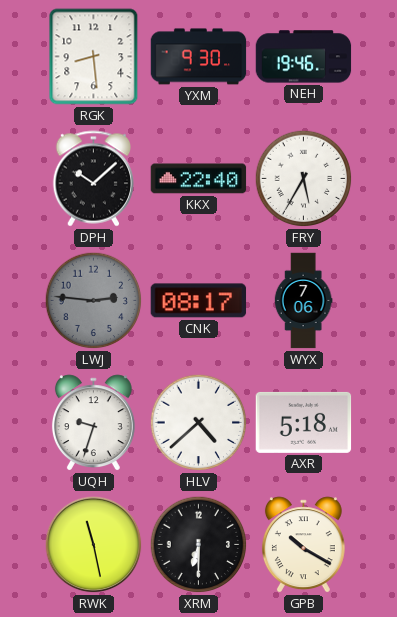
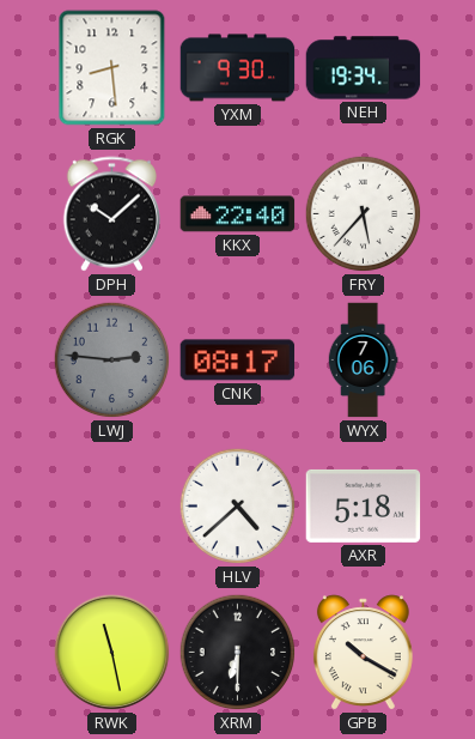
NEH: 19:46 -> 19:34 (364, 68)
FRY: 5:35 -> 5:37 (364, 214)
UQH: 9:33 -> none (93, 423)
